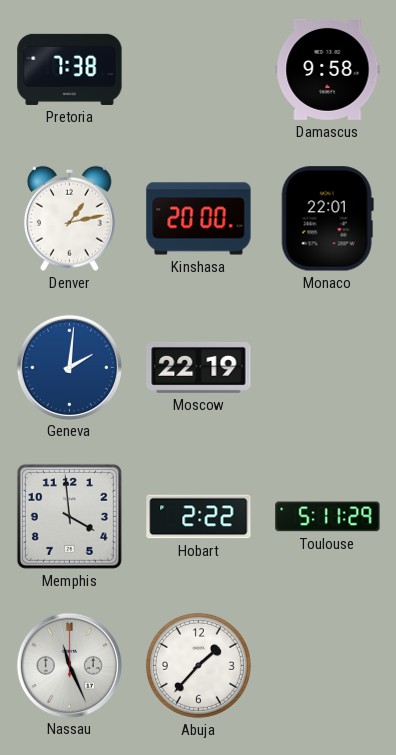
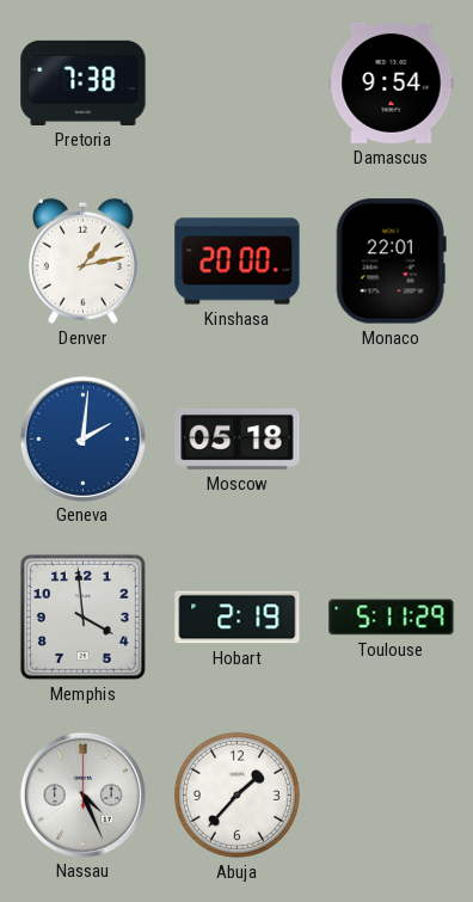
Damascus: 9:58 -> 9:54 (392, 82)
Moscow: 22:19 -> 05:18 (238, 440)
Hobart: 2:22 -> 2:19 (238, 618)
Nassau: 11:26 -> 4:26 (82, 794)
